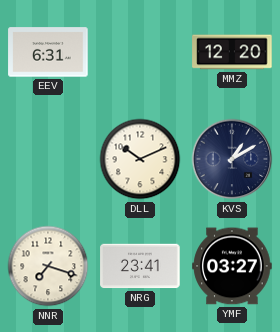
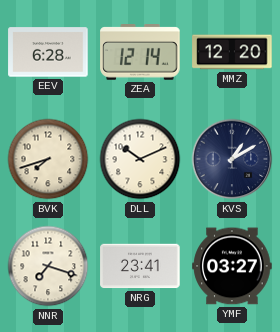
EEV: 6:31 -> 6:28 (48, 52)
ZEA: none -> 12:14 (140, 52)
BVK: none -> 7:42 (48, 159)
